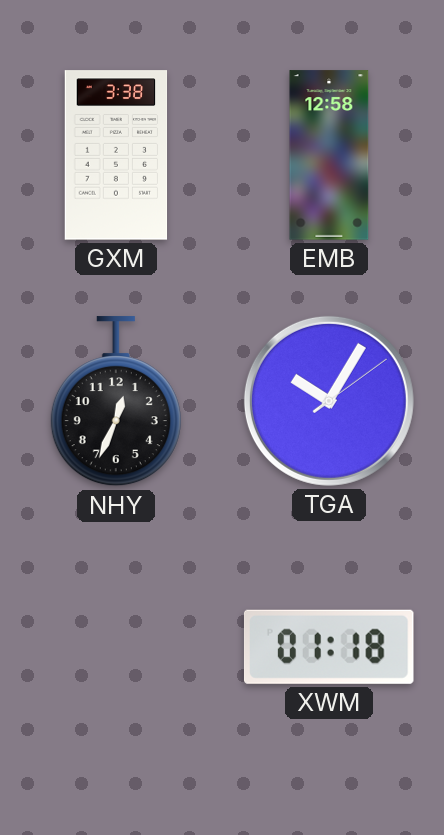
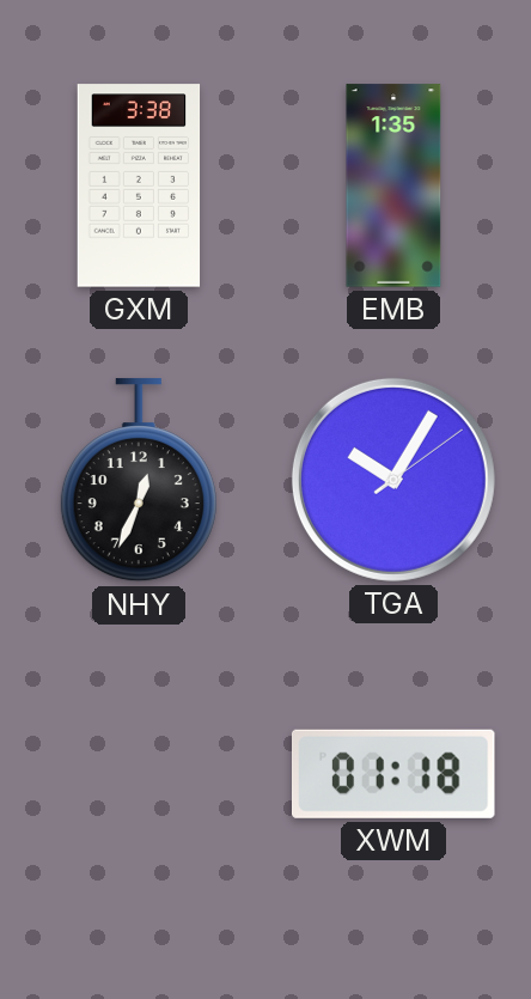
EMB: 12:58 -> 1:35 (393, 185)
